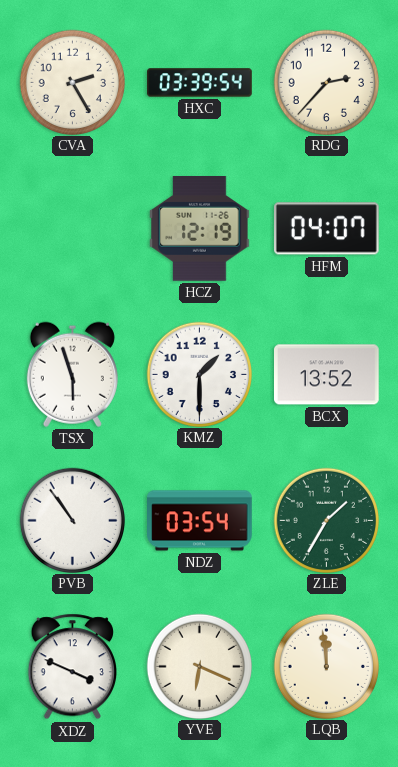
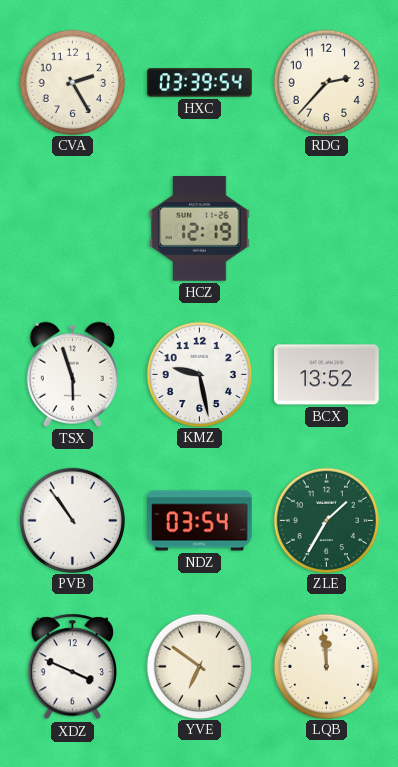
HFM: 04:07 -> none (327, 229)
KMZ: 1:30 -> 9:28 (199, 374)
YVE: 6:19 -> 6:51 (199, 666)
